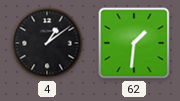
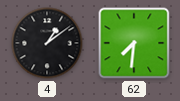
62: 1:31 -> 7:31 (134, 43)
